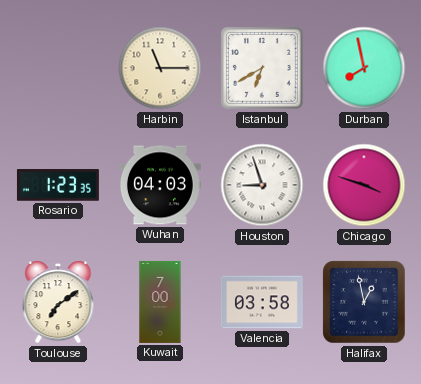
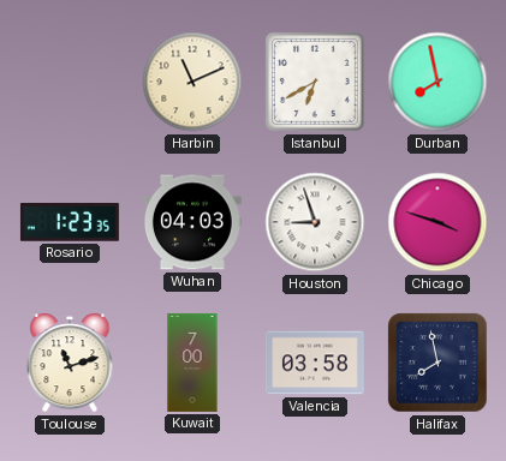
Harbin: 11:15 -> 11:11 (192, 82)
Toulouse: 7:09 -> 11:12 (70, 363)
Halifax: 12:58 -> 7:58 (437, 363)
